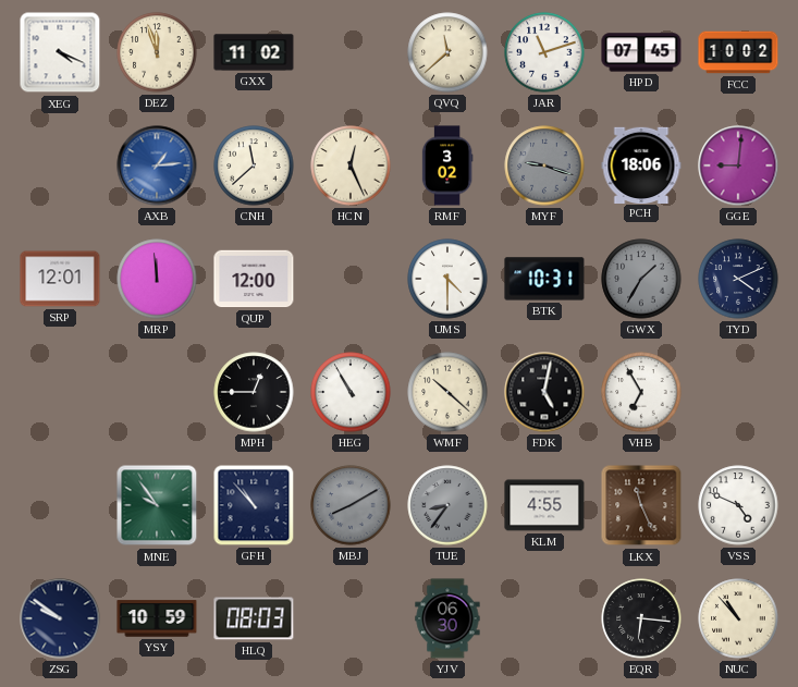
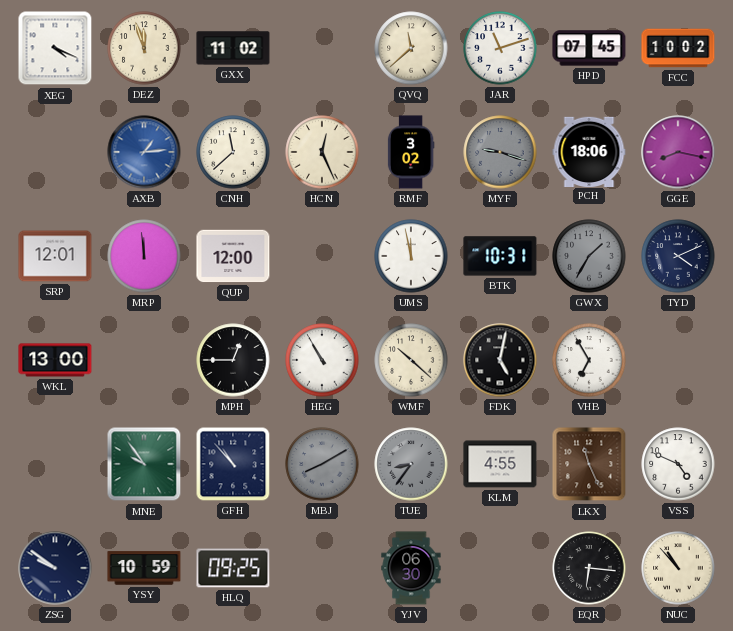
GGE: 9:01 -> 8:17 (678, 152)
UMS: 4:30 -> 11:58 (411, 256)
WKL: none -> 13:00 (55, 360)
HLQ: 08:03 -> 09:25 (233, 568)
